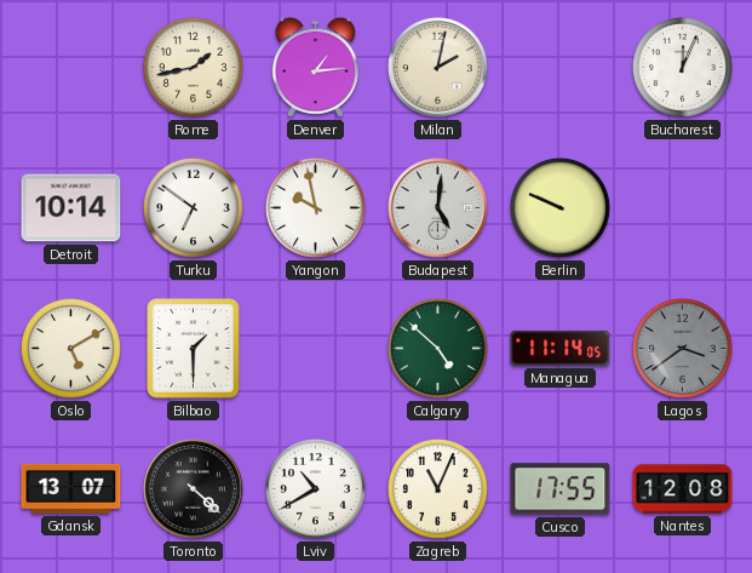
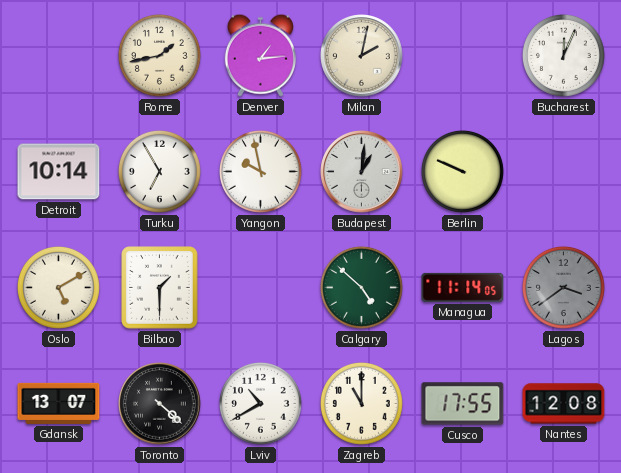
Turku: 6:51 -> 6:55 (159, 171)
Budapest: 5:01 -> 1:01 (362, 172)
Zagreb: 11:04 -> 11:00 (361, 403)
